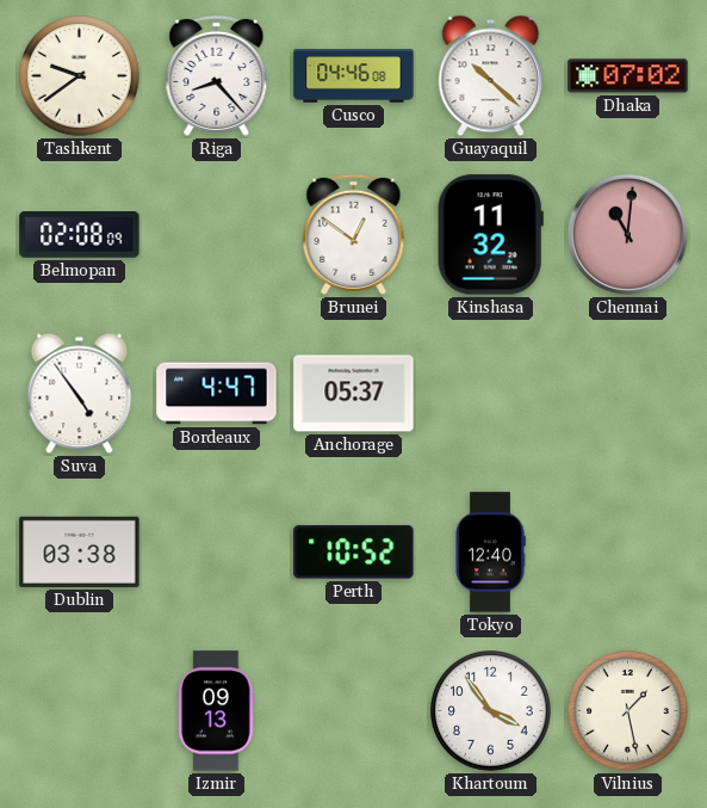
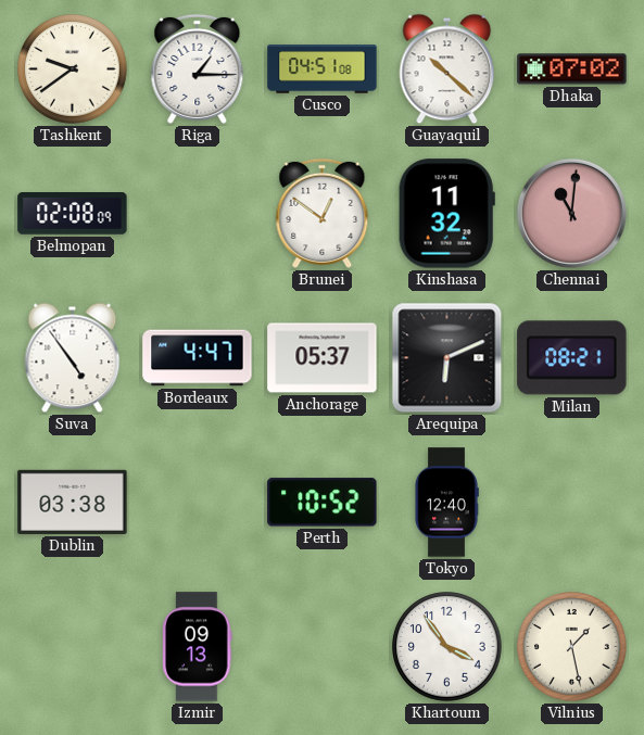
Riga: 8:23 -> 1:15 (198, 68)
Cusco: 04:46 -> 04:51 (323, 69)
Arequipa: none -> 6:11 (447, 358)
Milan: none -> 08:21 (572, 358)
